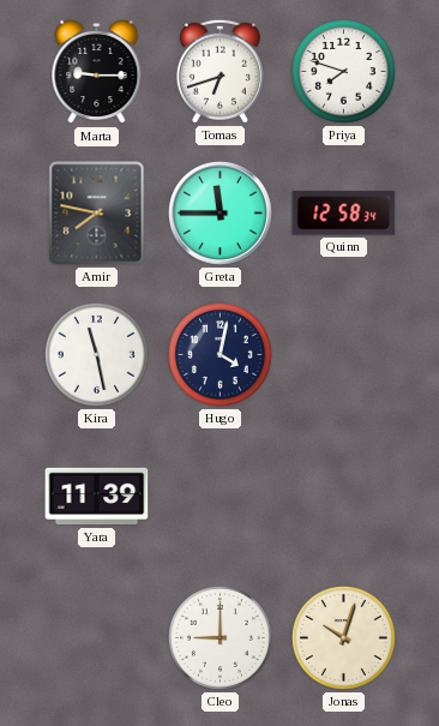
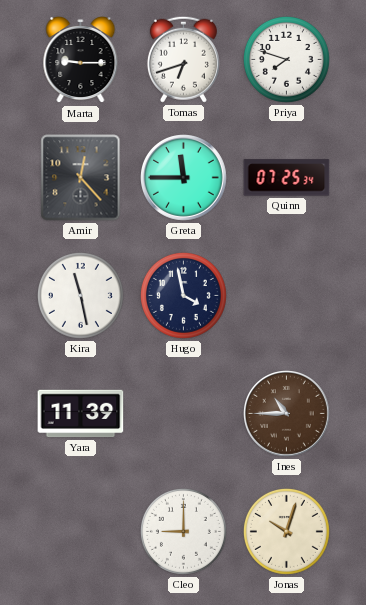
Amir: 7:47 -> 12:23 (81, 178)
Quinn: 12:58 -> 07:25 (287, 178)
Hugo: 4:02 -> 3:58 (183, 295)
Ines: none -> 10:45 (287, 414)
